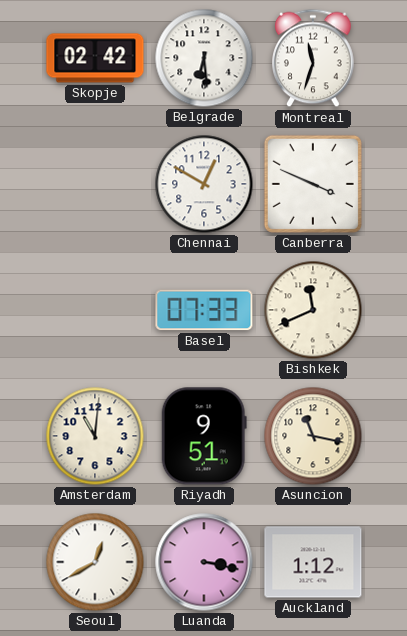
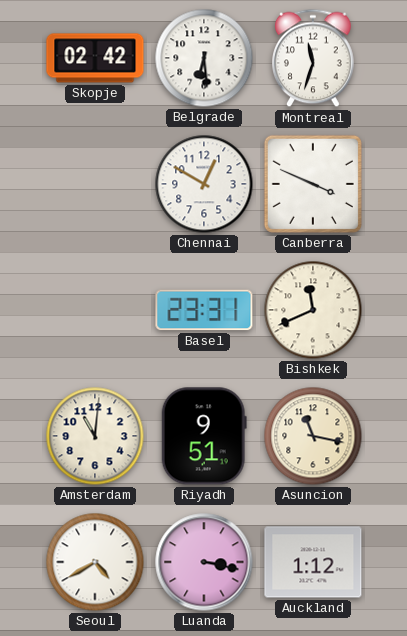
Basel: 07:33 -> 23:31 (204, 310)
Seoul: 12:40 -> 4:40 (95, 562)
